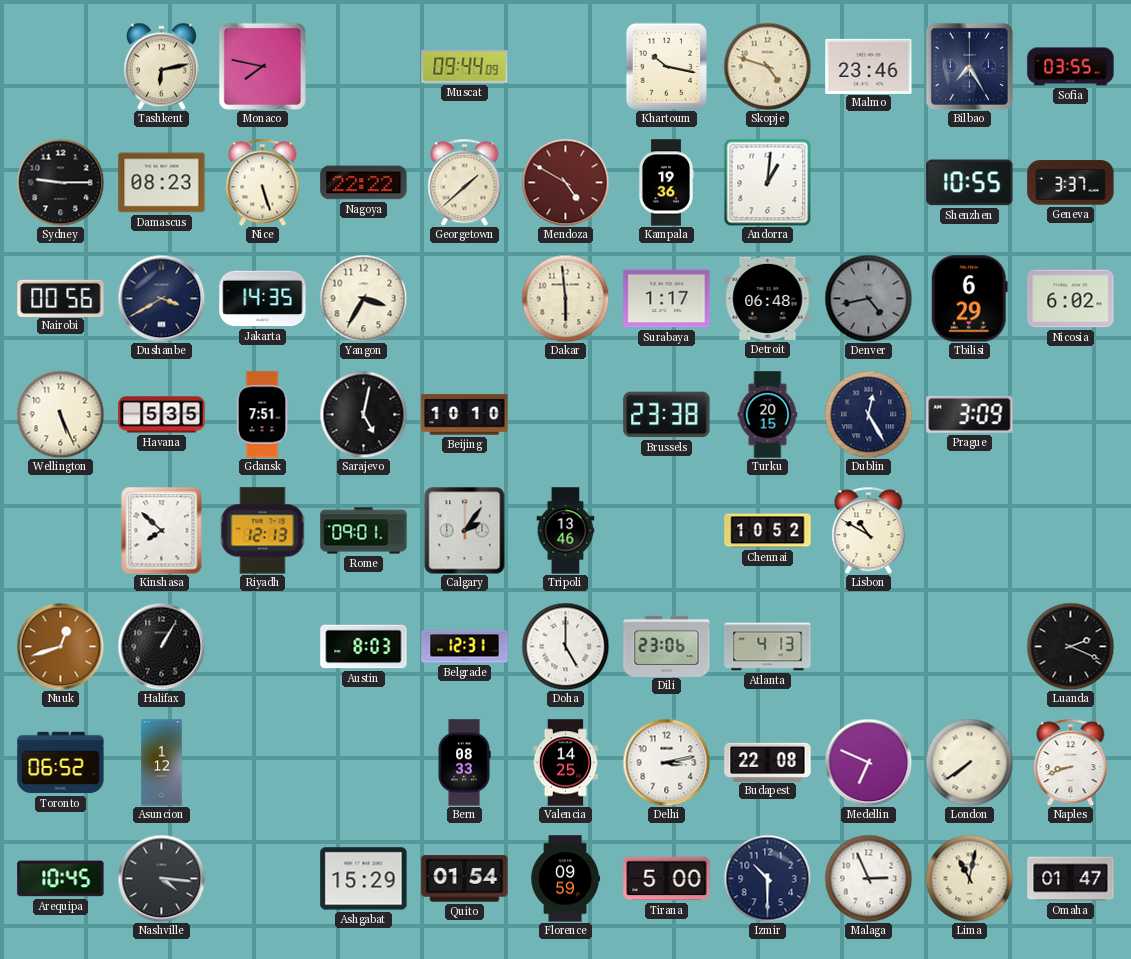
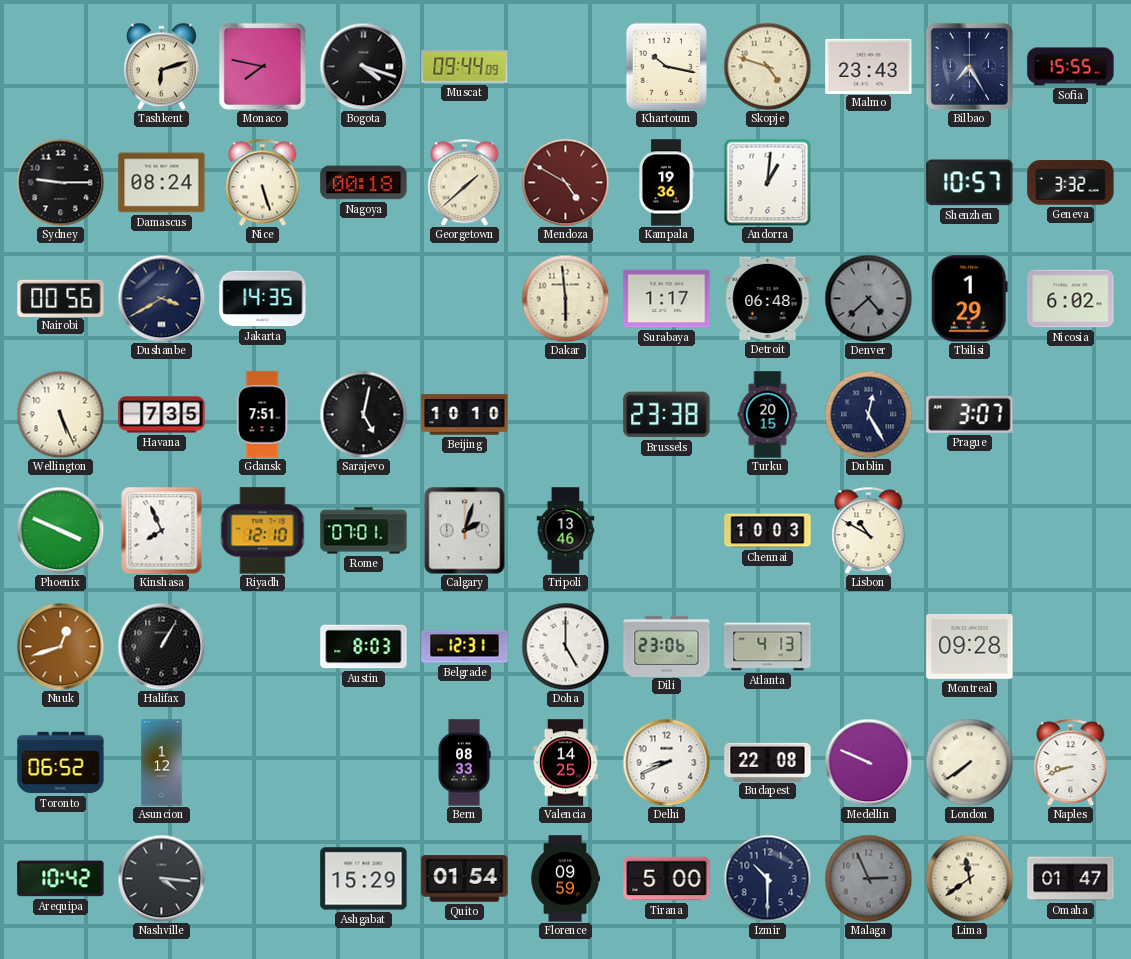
Tashkent: 6:13 -> 6:12 (161, 66)
Bogota: none -> 4:18 (363, 66)
Malmo: 23:46 -> 23:43 (869, 66)
Sofia: 03:55 -> 15:55 (1071, 67)
Damascus: 08:23 -> 08:24 (162, 183)
Nagoya: 22:22 -> 00:18 (364, 183)
Shenzhen: 10:55 -> 10:57 (970, 183)
Geneva: 3:37 -> 3:32 (1071, 183)
Yangon: 3:35 -> none (363, 298)
Denver: 4:43 -> 4:38 (868, 298)
Tbilisi: 6:29 -> 1:29 (969, 299)
Havana: 5:35 -> 7:35 (162, 415)
Prague: 3:09 -> 3:07 (970, 414)
Phoenix: none -> 3:49 (60, 530)
Kinshasa: 7:52 -> 7:56 (162, 530)
Riyadh: 12:13 -> 12:10 (263, 531)
Rome: 09:01 -> 07:01 (364, 531)
Calgary: 2:06 -> 2:03 (465, 530)
Chennai: 10:52 -> 10:03 (768, 531)
Montreal: none -> 09:28 (970, 646)
Luanda: 2:19 -> none (1070, 646)
Delhi: 3:13 -> 8:41 (666, 762)
Medellin: 6:49 -> 9:49 (868, 762)
Arequipa: 10:45 -> 10:42 (61, 879)
Malaga dial: white -> grey (868, 878)
Lima: 11:02 -> 11:39 (969, 878)
